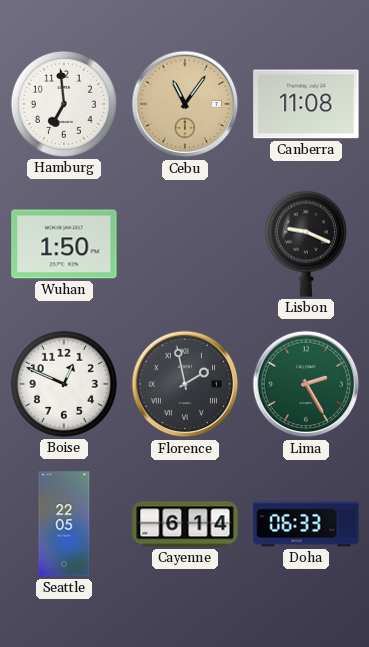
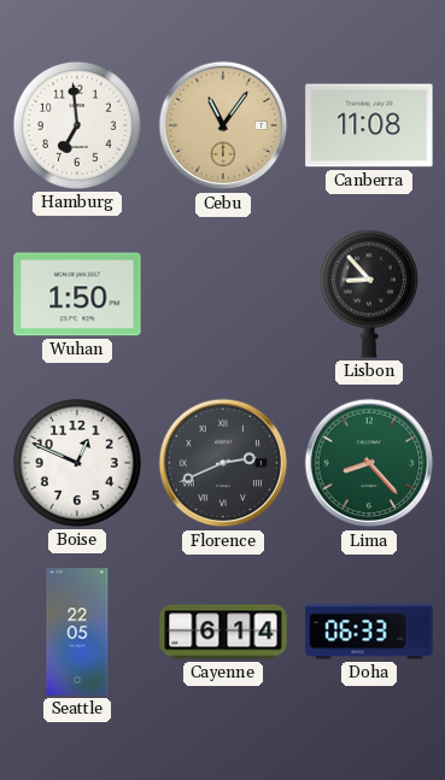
Lisbon: 9:19 -> 8:53 (369, 294)
Florence: 1:58 -> 2:41 (223, 463)
Lima: 2:25 -> 8:23 (369, 463)
